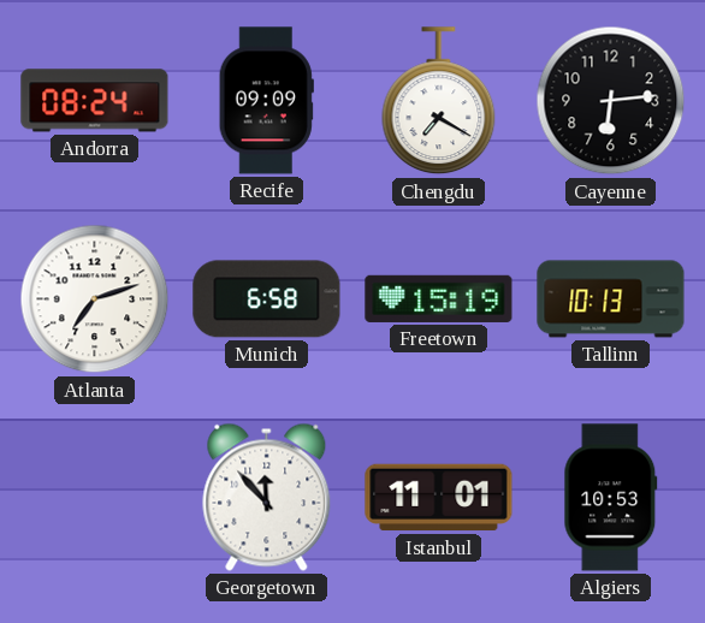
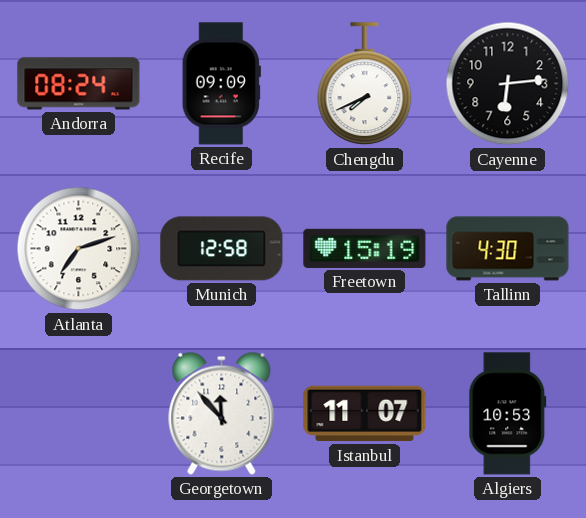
Chengdu: 7:20 -> 7:41 (365, 84)
Munich: 6:58 -> 12:58 (222, 249)
Tallinn: 10:13 -> 4:30 (508, 249)
Istanbul: 11:01 -> 11:07 (365, 414)
